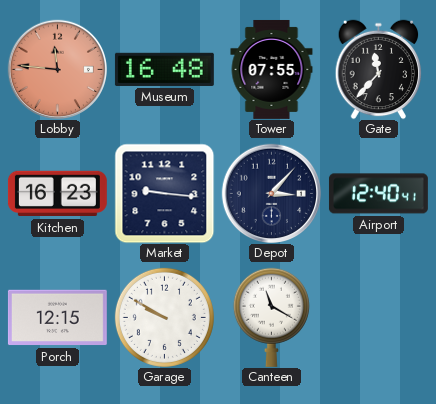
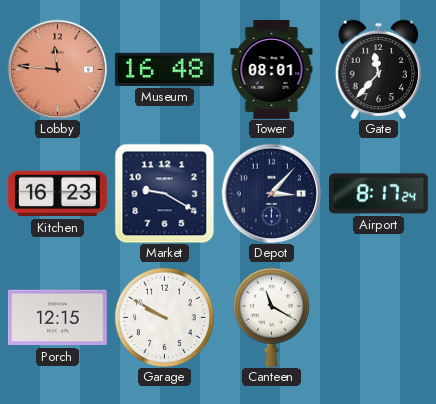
Tower: 07:55 -> 08:01 (272, 69)
Market: 9:16 -> 9:20 (164, 193)
Airport: 12:40 -> 8:17 (378, 194)
